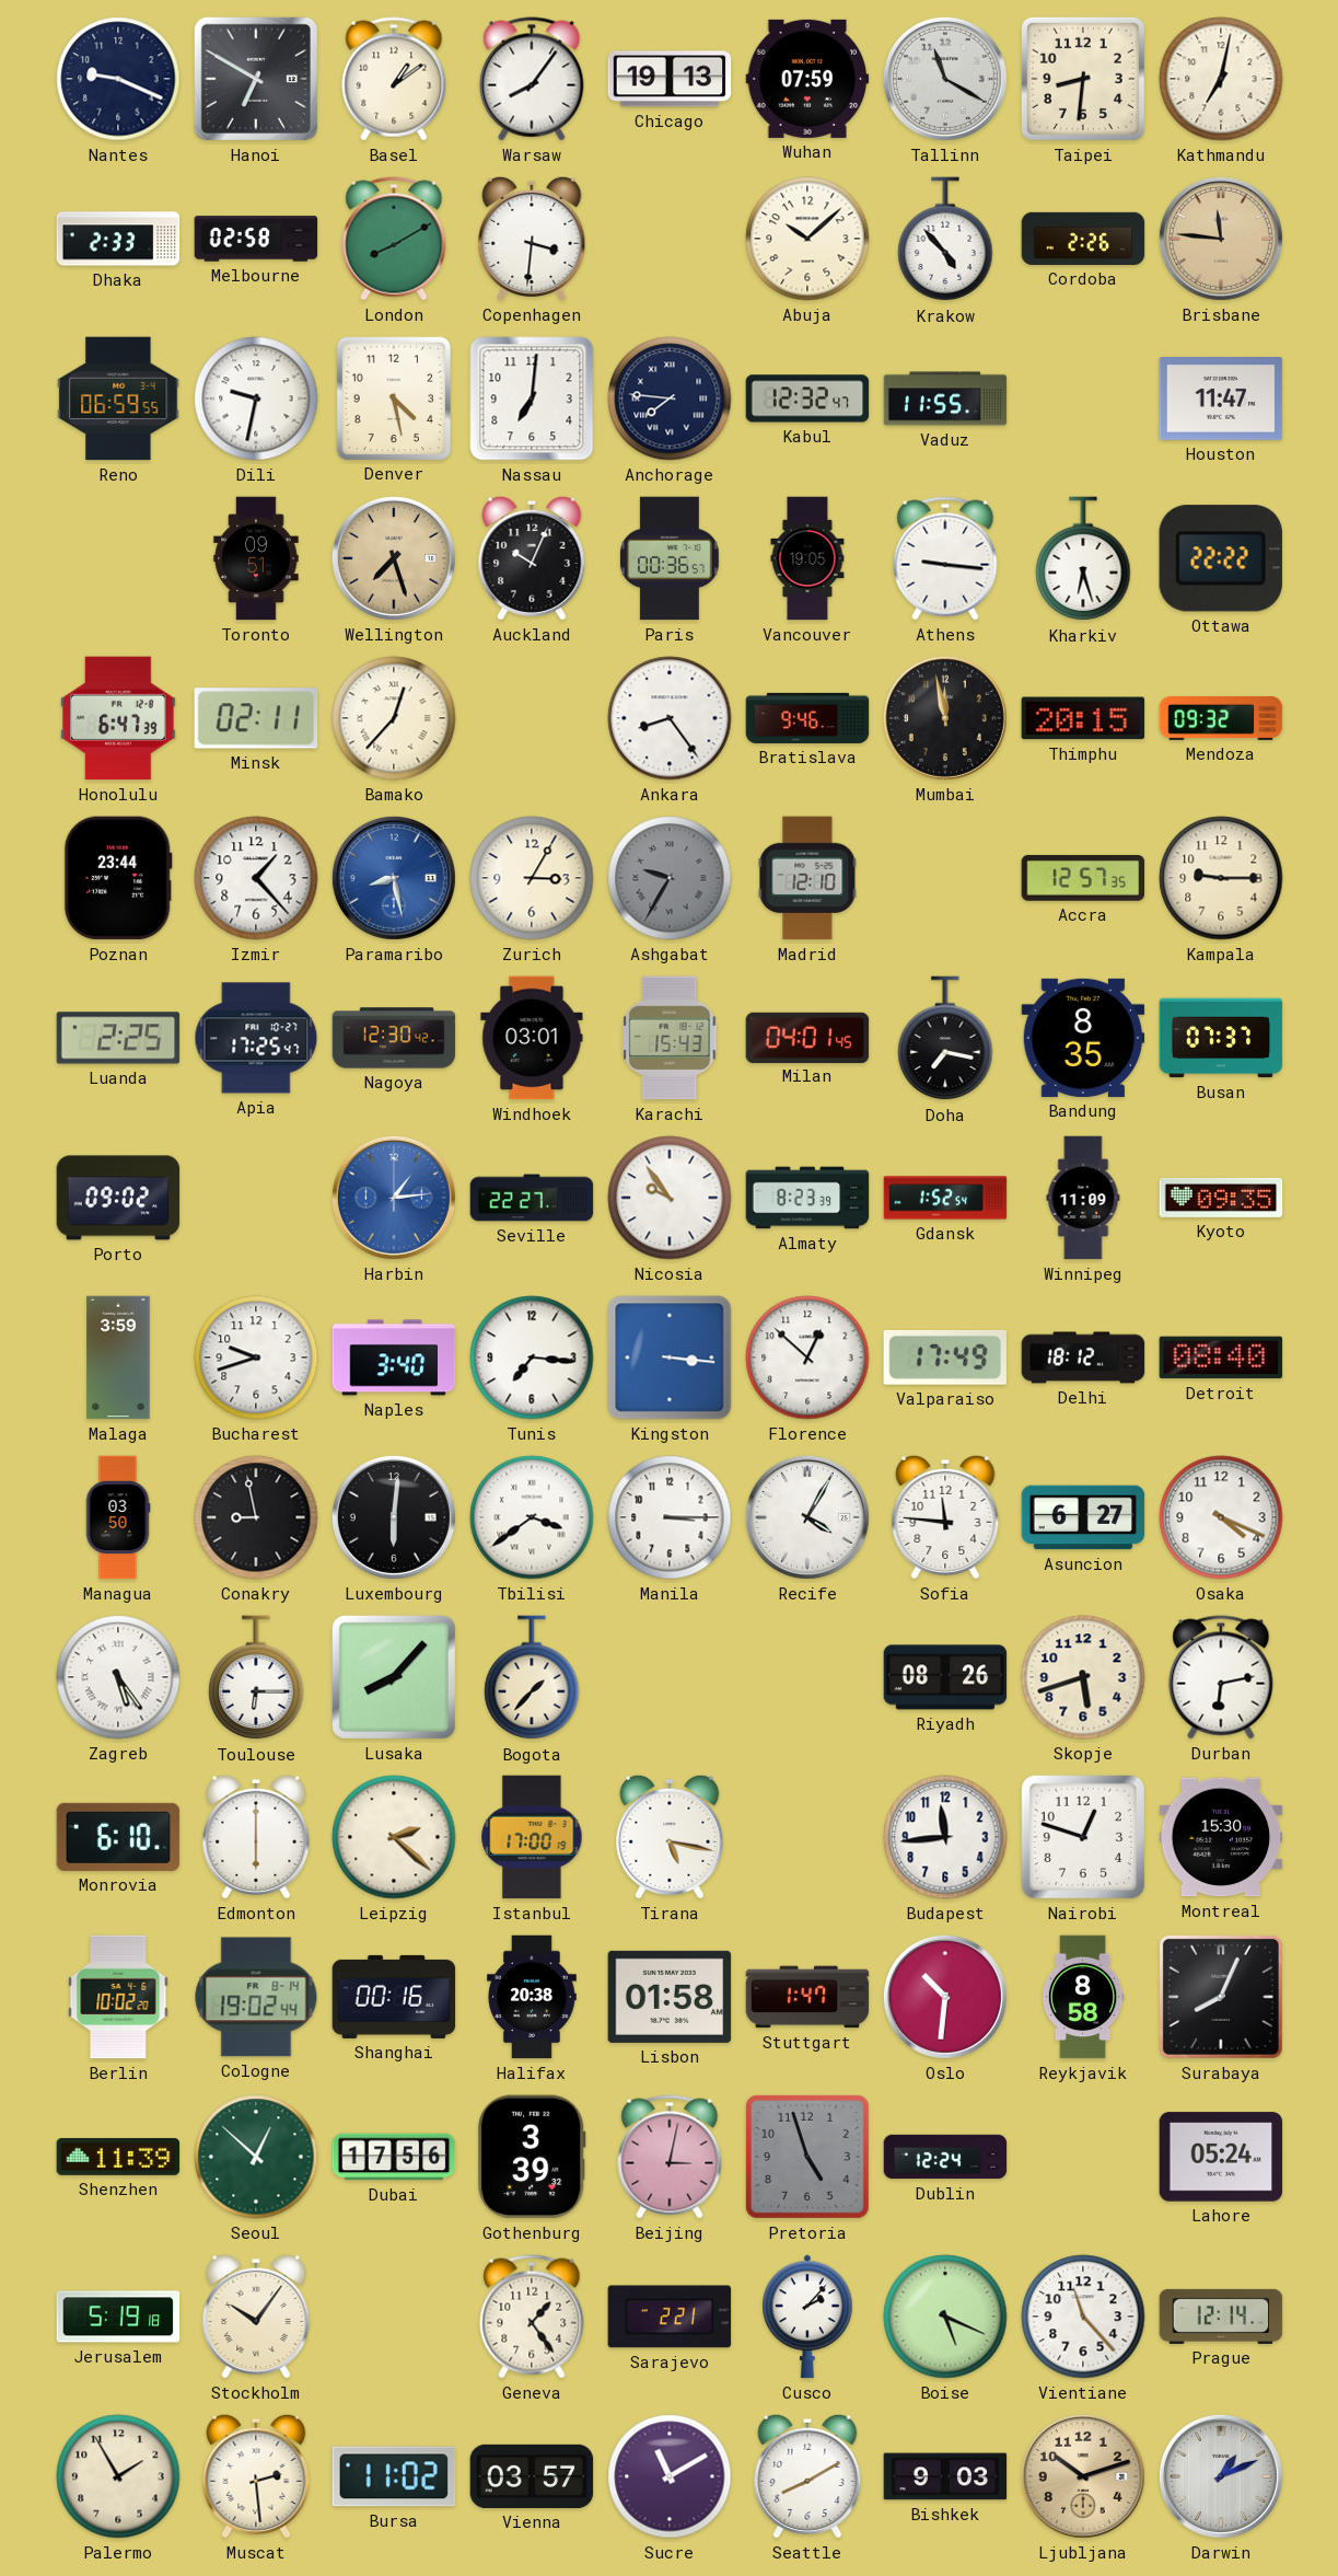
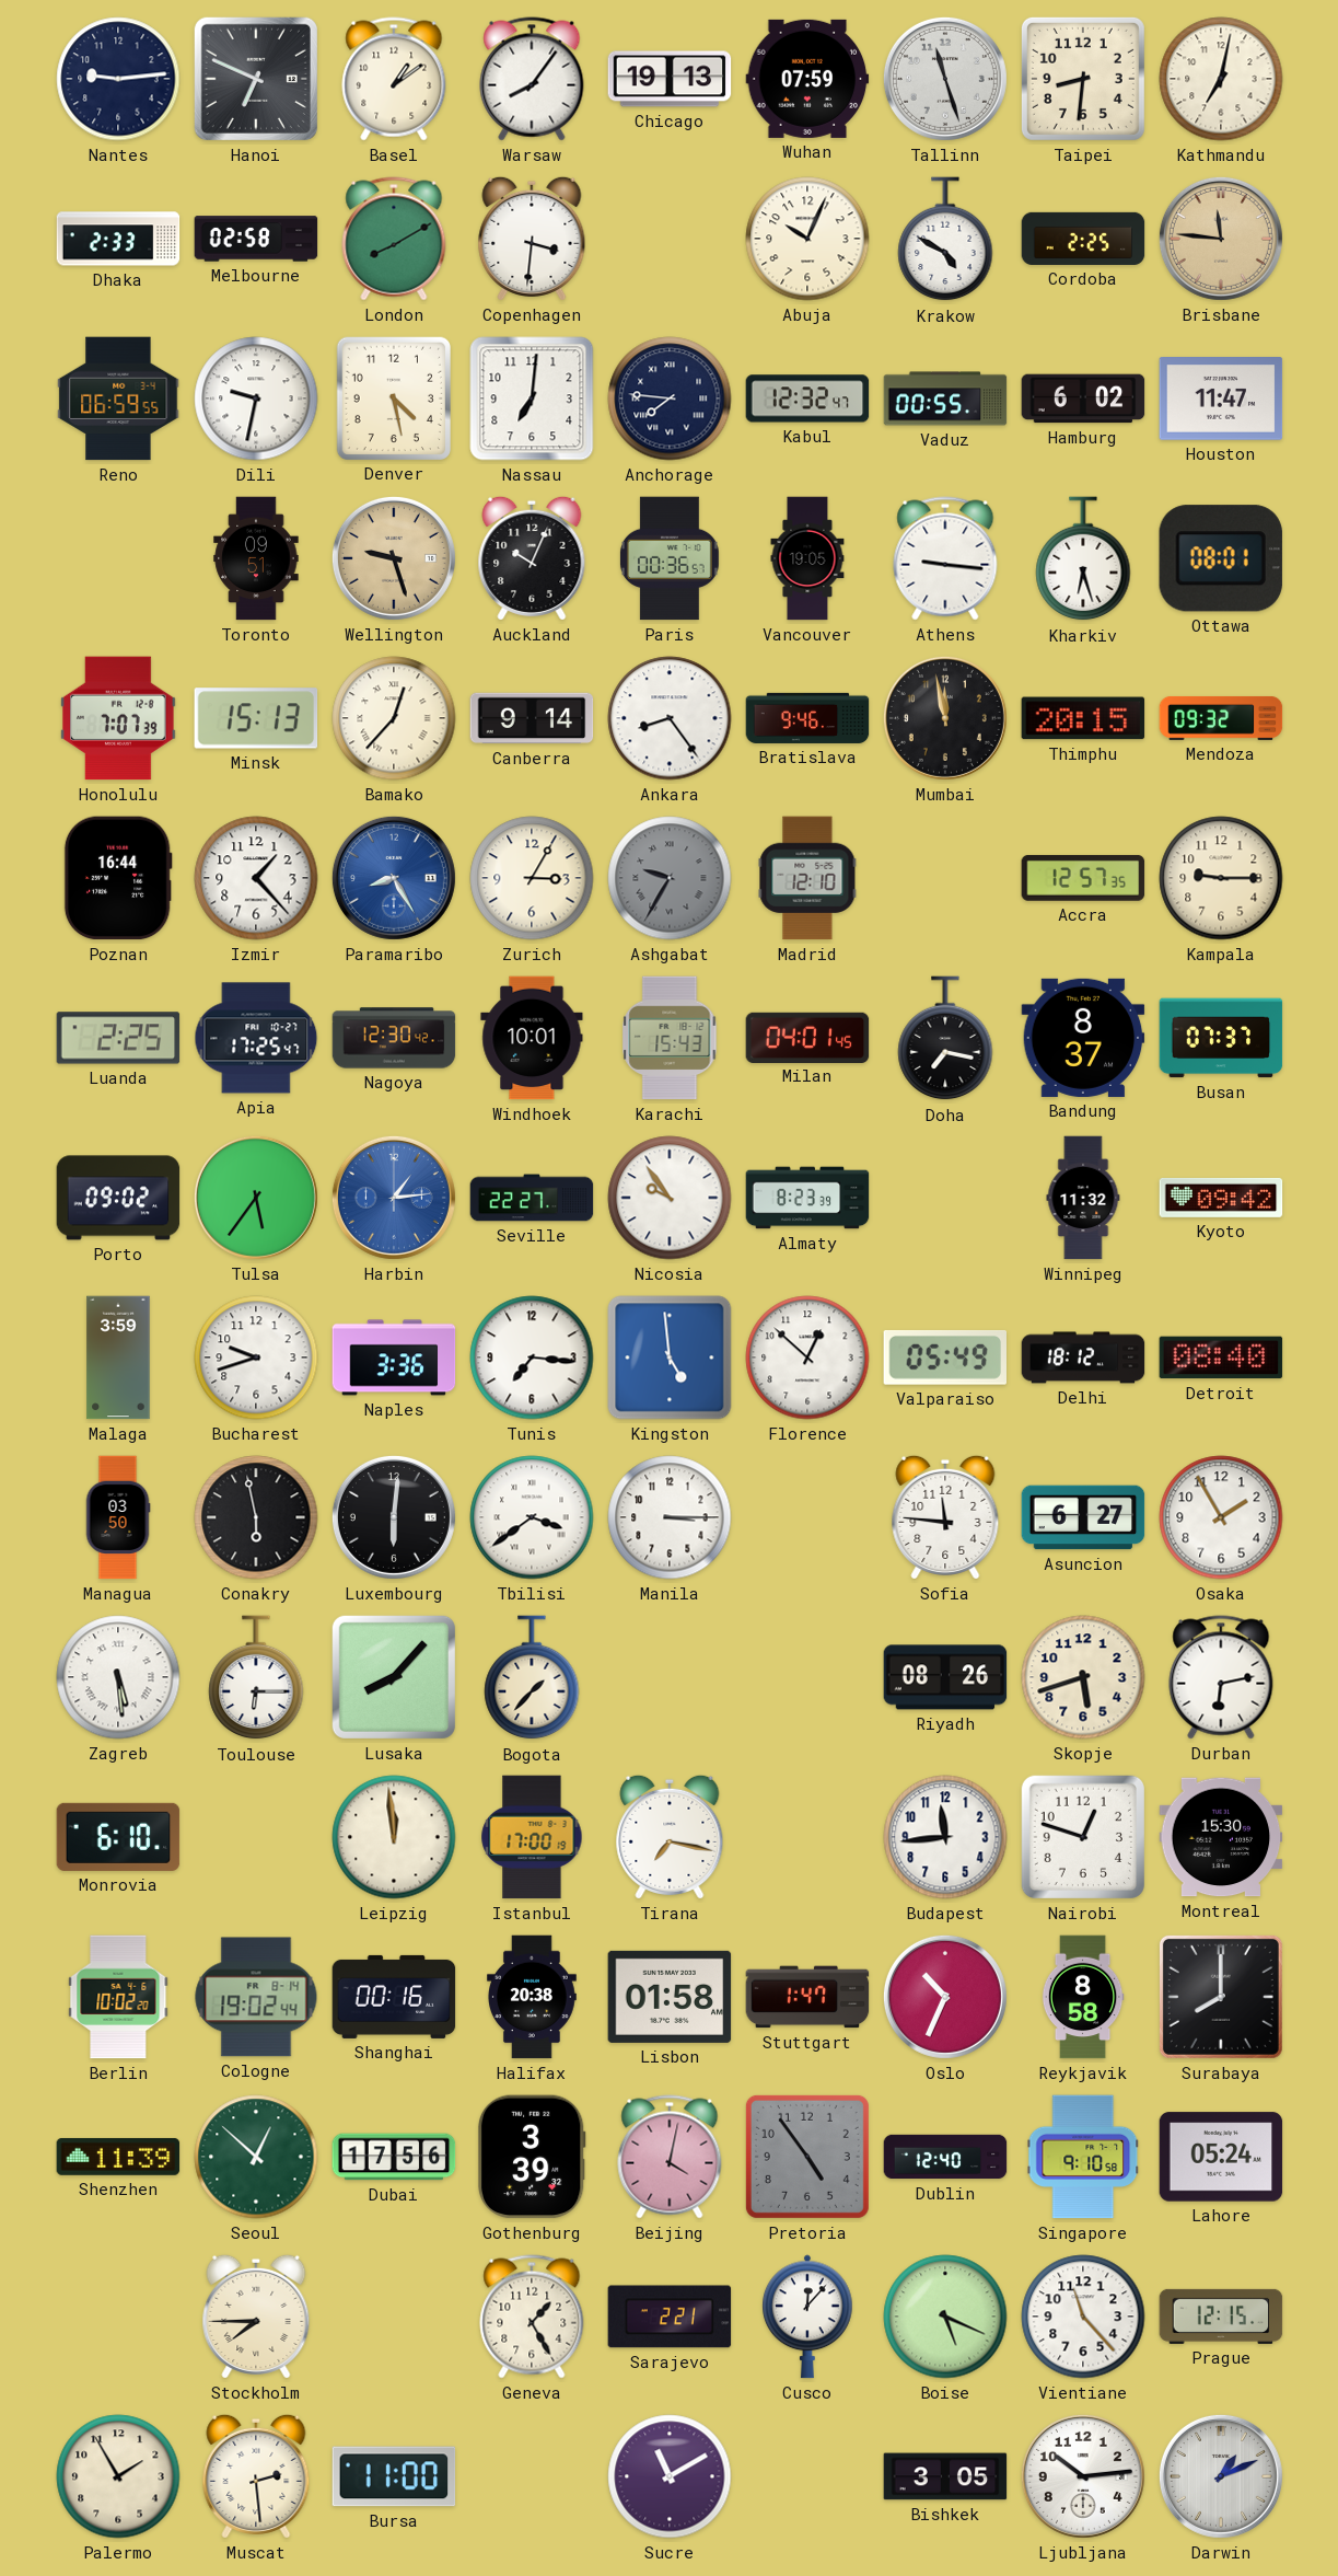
Nantes: 9:19 -> 9:14 (118, 79)
Hanoi: 6:50 -> 6:49 (256, 79)
Tallinn: 11:20 -> 11:27 (945, 79)
Abuja: 10:08 -> 10:04 (807, 239)
Krakow: 4:53 -> 4:50 (945, 240)
Cordoba: 2:26 -> 2:25 (1083, 239)
Vaduz: 11:55 -> 00:55 (945, 398)
Hamburg: none -> 6:02 (1083, 398)
Wellington: 7:27 -> 9:27 (394, 558)
Ottawa: 22:22 -> 08:01 (1221, 558)
Honolulu: 6:47 -> 7:07 (119, 718)
Minsk: 02:11 -> 15:13 (256, 718)
Canberra: none -> 9:14 (532, 718)
Poznan: 23:44 -> 16:44 (118, 878)
Paramaribo: 8:28 -> 8:25 (394, 878)
Windhoek: 03:01 -> 10:01 (532, 1038)
Bandung: 8:35 -> 8:37 (1083, 1038)
Tulsa: none -> 5:36 (256, 1198)
Gdansk: 1:52 -> none (945, 1198)
Winnipeg: 11:09 -> 11:32 (1083, 1198)
Kyoto: 09:35 -> 09:42 (1221, 1198)
Naples: 3:40 -> 3:36 (394, 1358)
Kingston: 3:16 -> 4:59 (670, 1358)
Valparaiso: 17:49 -> 05:49 (945, 1358)
Conakry: 8:58 -> 5:58 (256, 1517)
Recife: 4:05 -> none (807, 1517)
Osaka: 4:19 -> 1:55 (1221, 1517)
Zagreb: 5:24 -> 5:29 (118, 1677)
Edmonton: 6:00 -> none (256, 1837)
Leipzig: 2:22 -> 11:59 (394, 1837)
Tirana: 5:17 -> 7:17 (670, 1837)
Oslo: 10:31 -> 10:34 (945, 1997)
Surabaya: 8:04 -> 8:00 (1221, 1997)
Beijing: 3:02 -> 4:02 (670, 2157)
Pretoria: 4:57 -> 4:54 (807, 2157)
Dublin: 12:24 -> 12:40 (945, 2157)
Singapore: none -> 9:10 (1083, 2157)
Jerusalem: 5:19 -> none (118, 2317)
Stockholm: 10:06 -> 7:45 (256, 2317)
Geneva: 1:24 -> 1:25 (532, 2317)
Cusco: 2:07 -> 12:07 (808, 2317)
Prague: 12:14 -> 12:15 (1221, 2317)
Bursa: 11:02 -> 11:00 (394, 2476)
Vienna: 03:57 -> none (532, 2476)
Seattle: 8:10 -> none (807, 2476)
Bishkek: 9:03 -> 3:05 (945, 2476)
Ljubljana: 10:12 -> 10:14 (1083, 2476)
Ljubljana dial: champagne -> white (1083, 2476)
